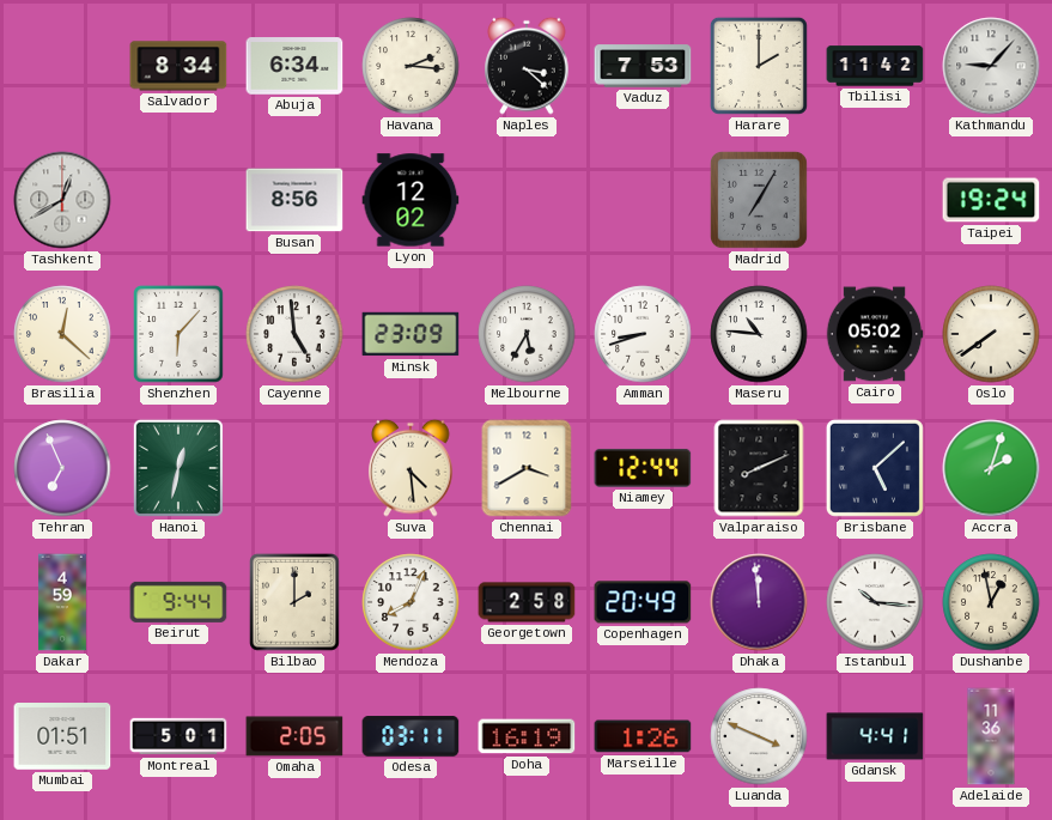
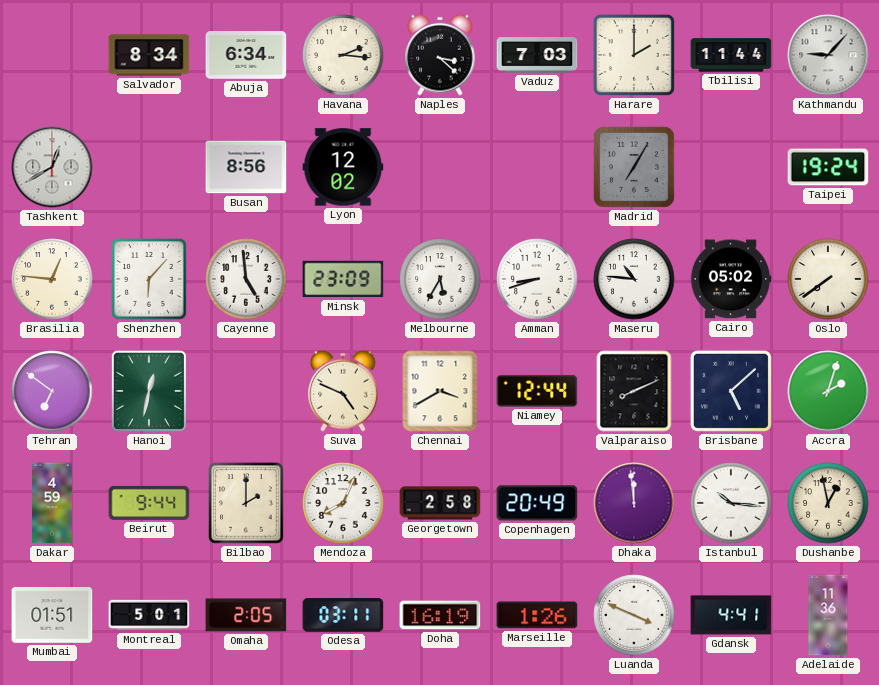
Vaduz: 7:53 -> 7:03 (537, 55)
Tbilisi: 11:42 -> 11:44 (731, 55)
Brasilia: 12:22 -> 12:46 (52, 279)
Tehran: 6:56 -> 6:51 (52, 391)
Suva: 4:29 -> 4:49 (343, 391)
